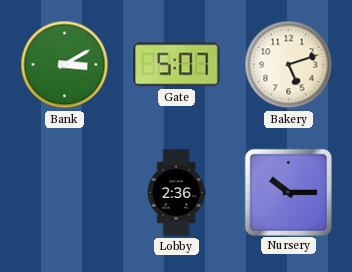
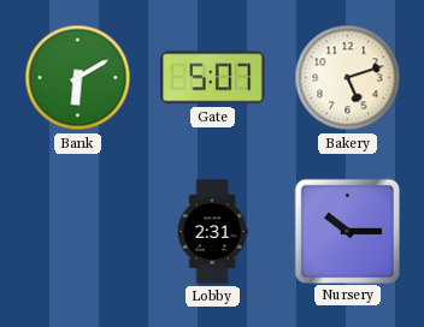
Bank: 3:10 -> 6:10 (78, 78)
Lobby: 2:36 -> 2:31 (212, 232)
